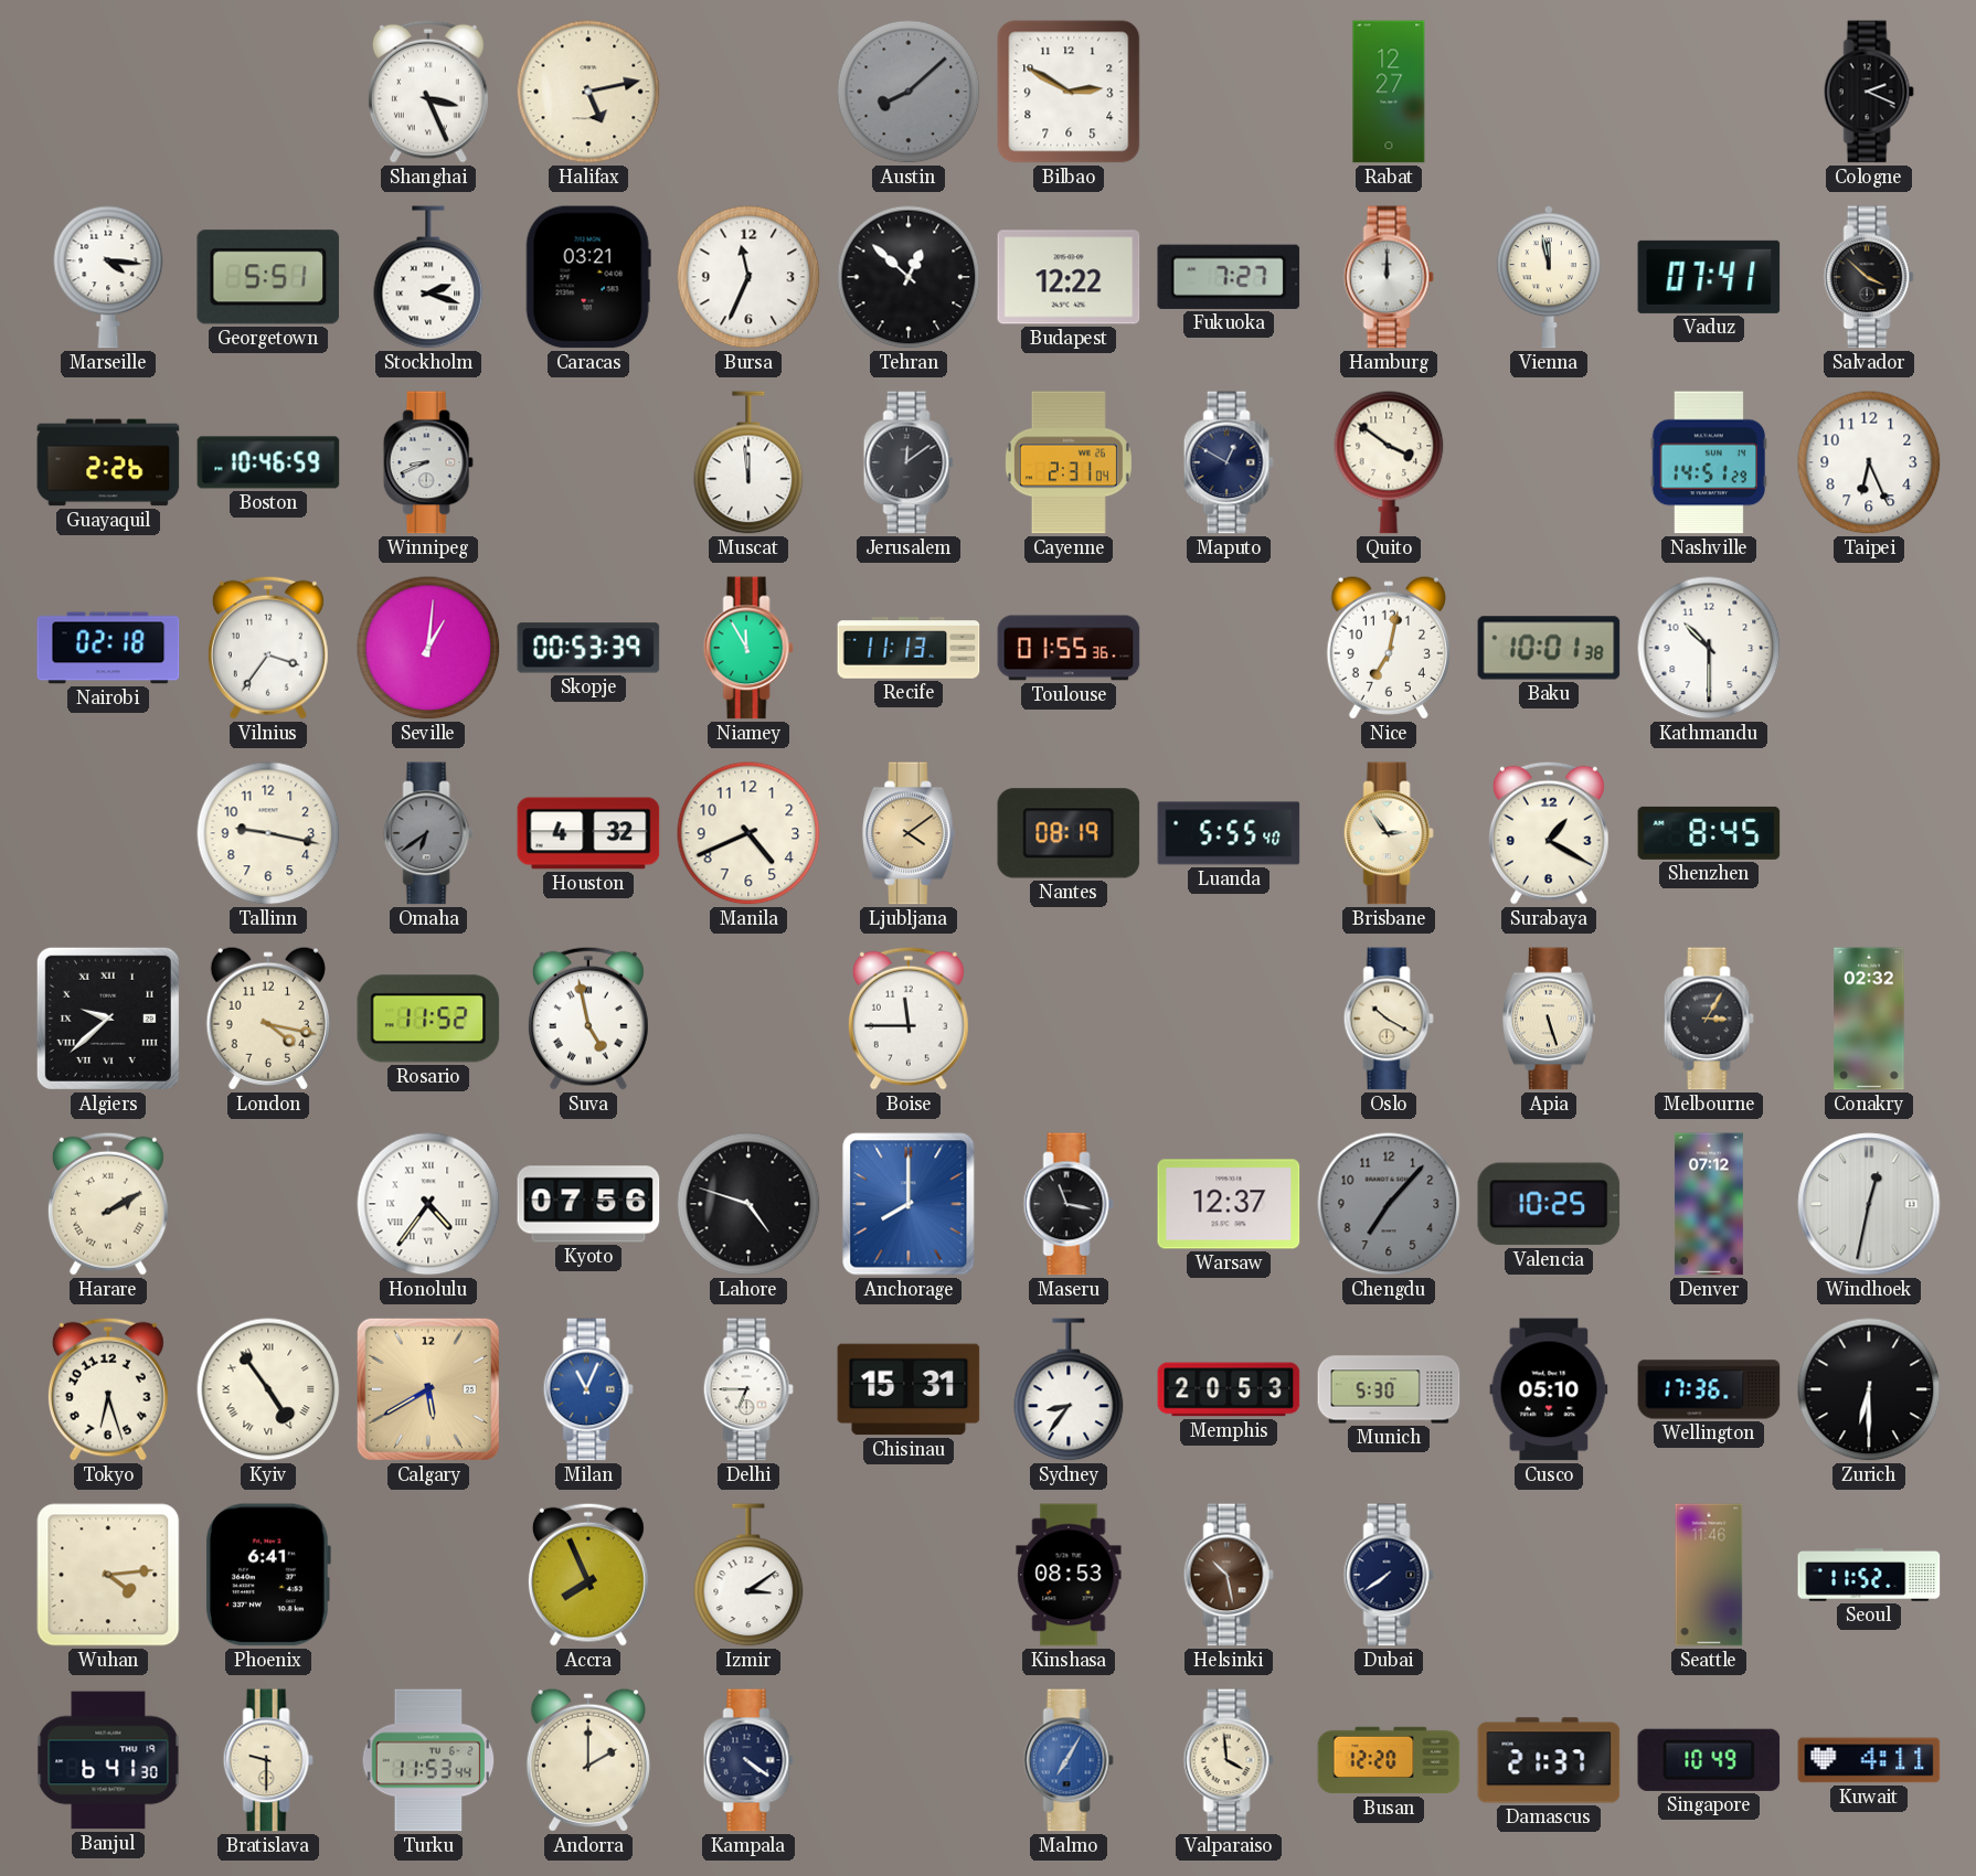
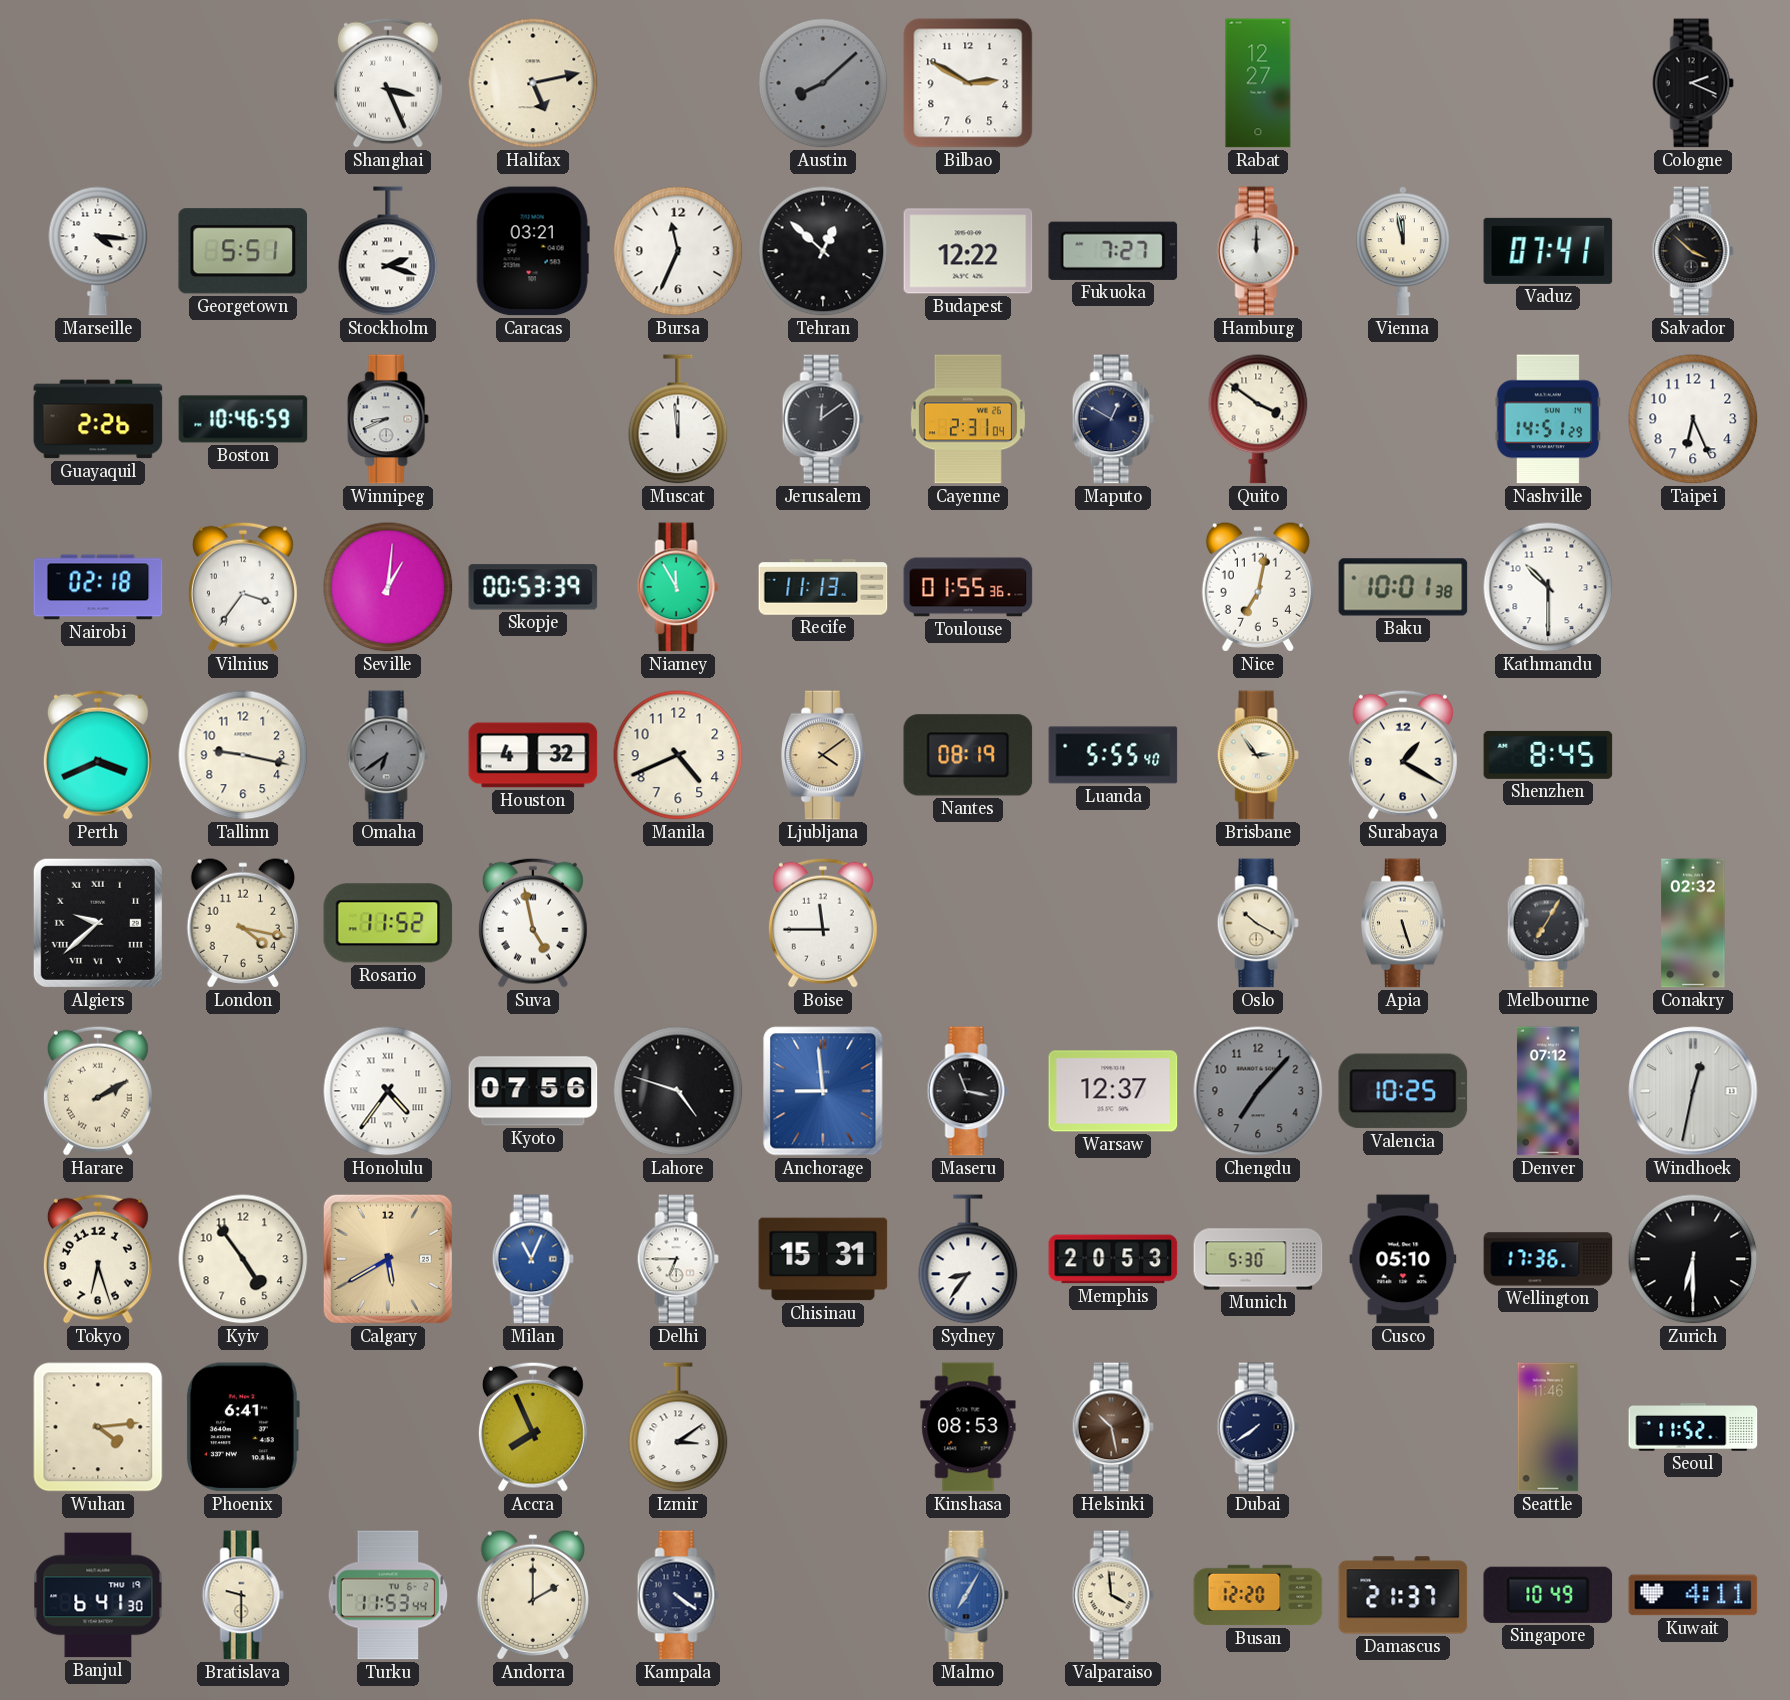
Perth: none -> 3:41 (98, 755)
Melbourne: 3:05 -> 7:05 (1548, 923)
Anchorage: 8:00 -> 8:59 (823, 1091)
Kyiv numerals: Roman -> Arabic (243, 1259)
